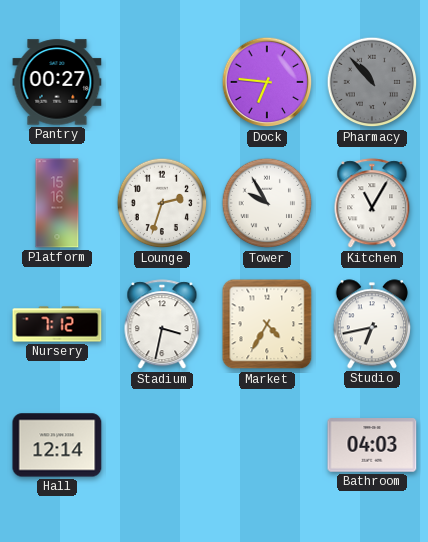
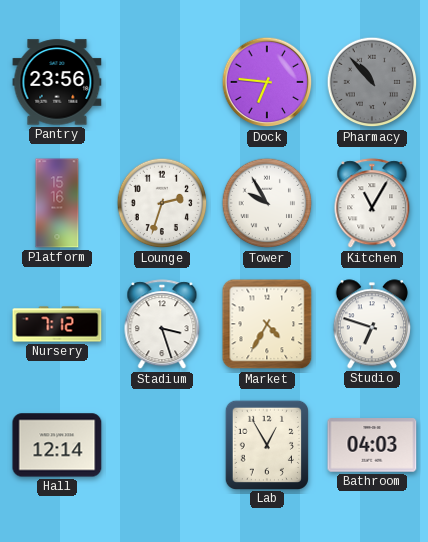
Pantry: 00:27 -> 23:56 (57, 82)
Stadium: 3:32 -> 3:27 (162, 325)
Studio: 6:43 -> 6:48 (372, 324)
Lab: none -> 12:55 (267, 444)
